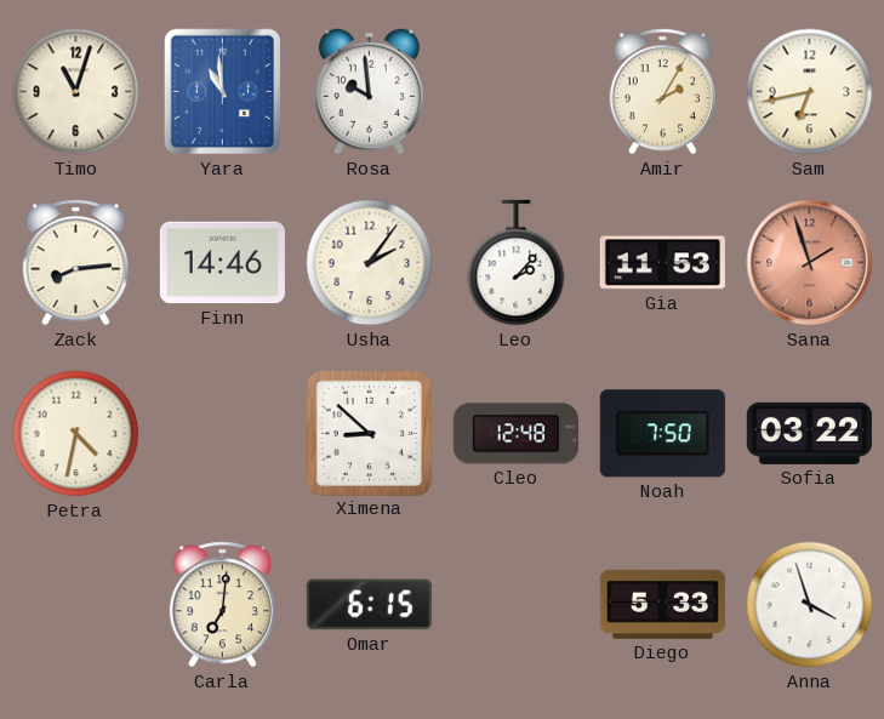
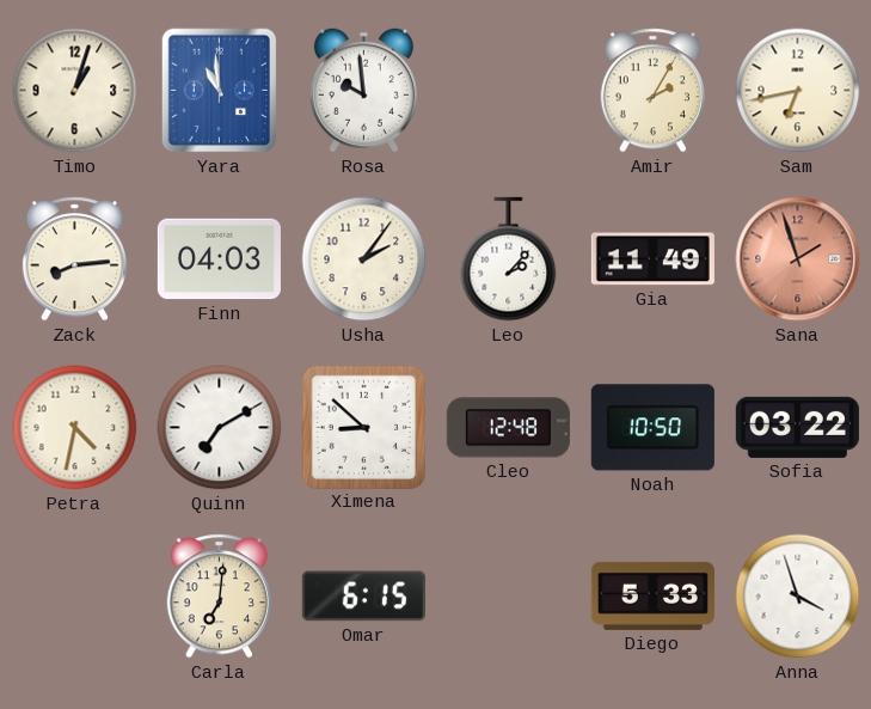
Timo: 11:03 -> 1:03 (75, 91)
Finn: 14:46 -> 04:03 (219, 259)
Gia: 11:53 -> 11:49 (652, 259)
Quinn: none -> 7:10 (220, 428)
Noah: 7:50 -> 10:50 (652, 428)
